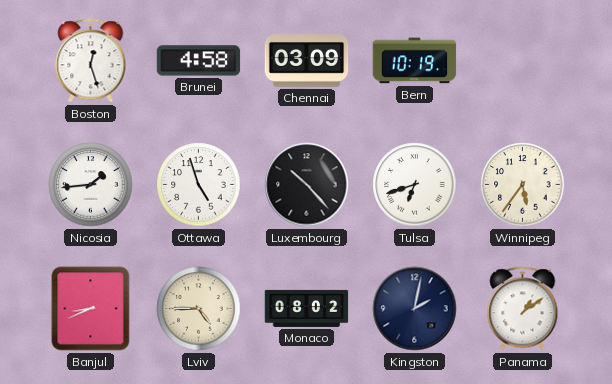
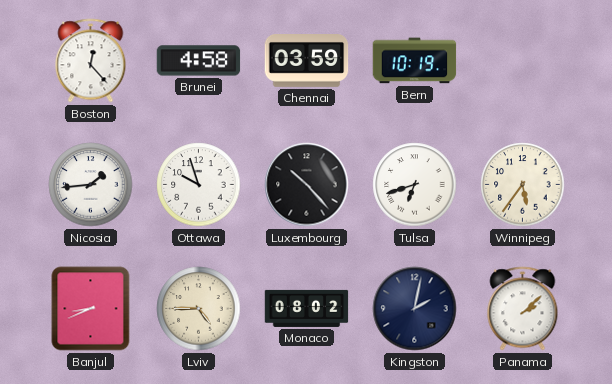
Boston: 12:27 -> 12:23 (91, 61)
Chennai: 03:09 -> 03:59 (307, 61)
Ottawa: 4:57 -> 9:57 (199, 185)
Panama: 1:09 -> 2:08 (523, 309)
